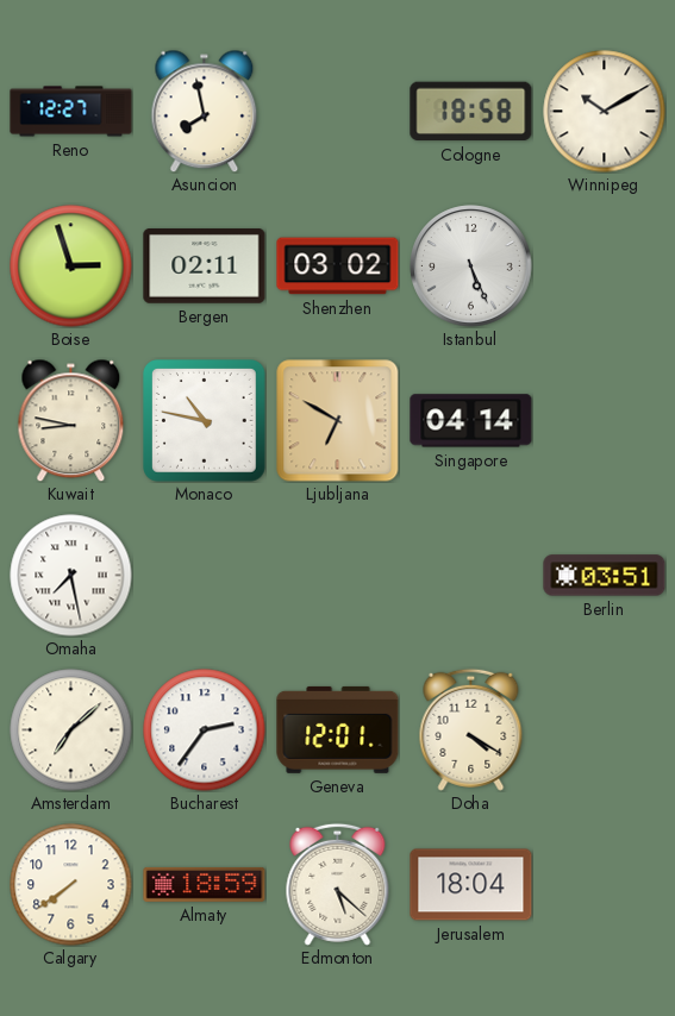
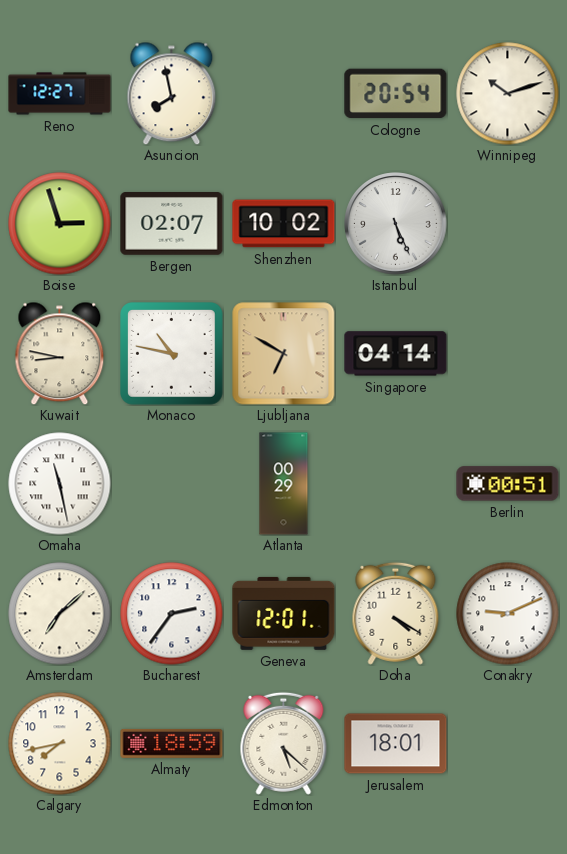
Cologne: 18:58 -> 20:54 (396, 94)
Winnipeg: 10:10 -> 10:12 (508, 94)
Bergen: 02:11 -> 02:07 (172, 224)
Shenzhen: 03:02 -> 10:02 (284, 224)
Omaha: 7:28 -> 11:28 (60, 484)
Atlanta: none -> 00:29 (284, 484)
Berlin: 03:51 -> 00:51 (508, 484)
Conakry: none -> 9:11 (508, 614)
Calgary: 7:39 -> 7:43 (60, 744)
Jerusalem: 18:04 -> 18:01 (396, 744)
